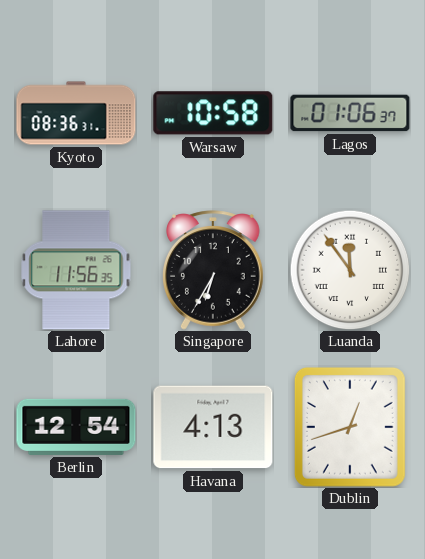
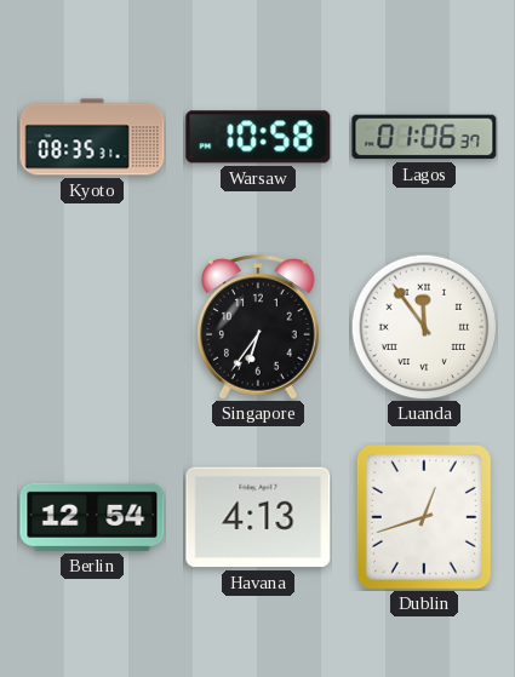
Kyoto: 08:36 -> 08:35 (92, 137)
Lahore: 11:56 -> none (76, 270)
Singapore: 6:35 -> 6:36 (259, 327)
